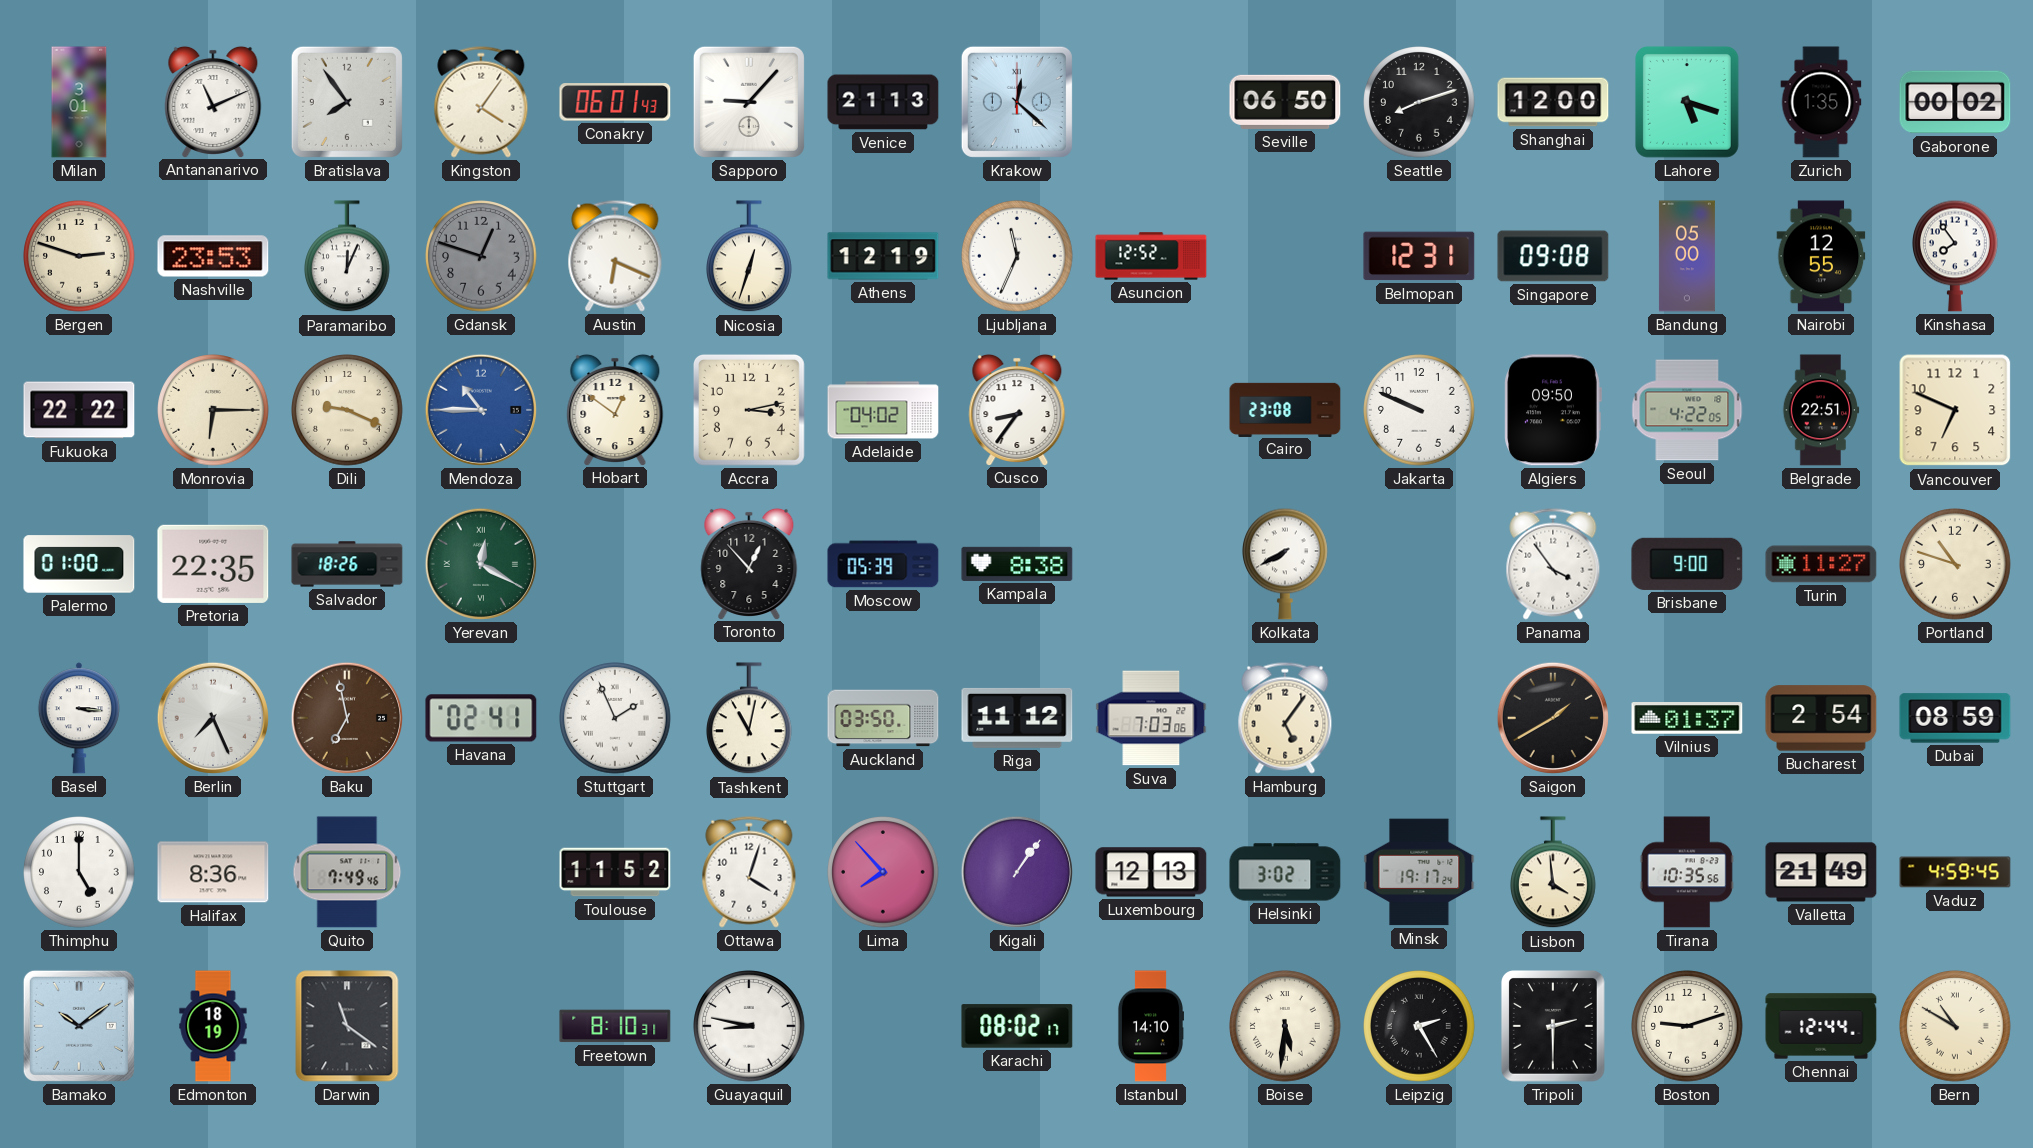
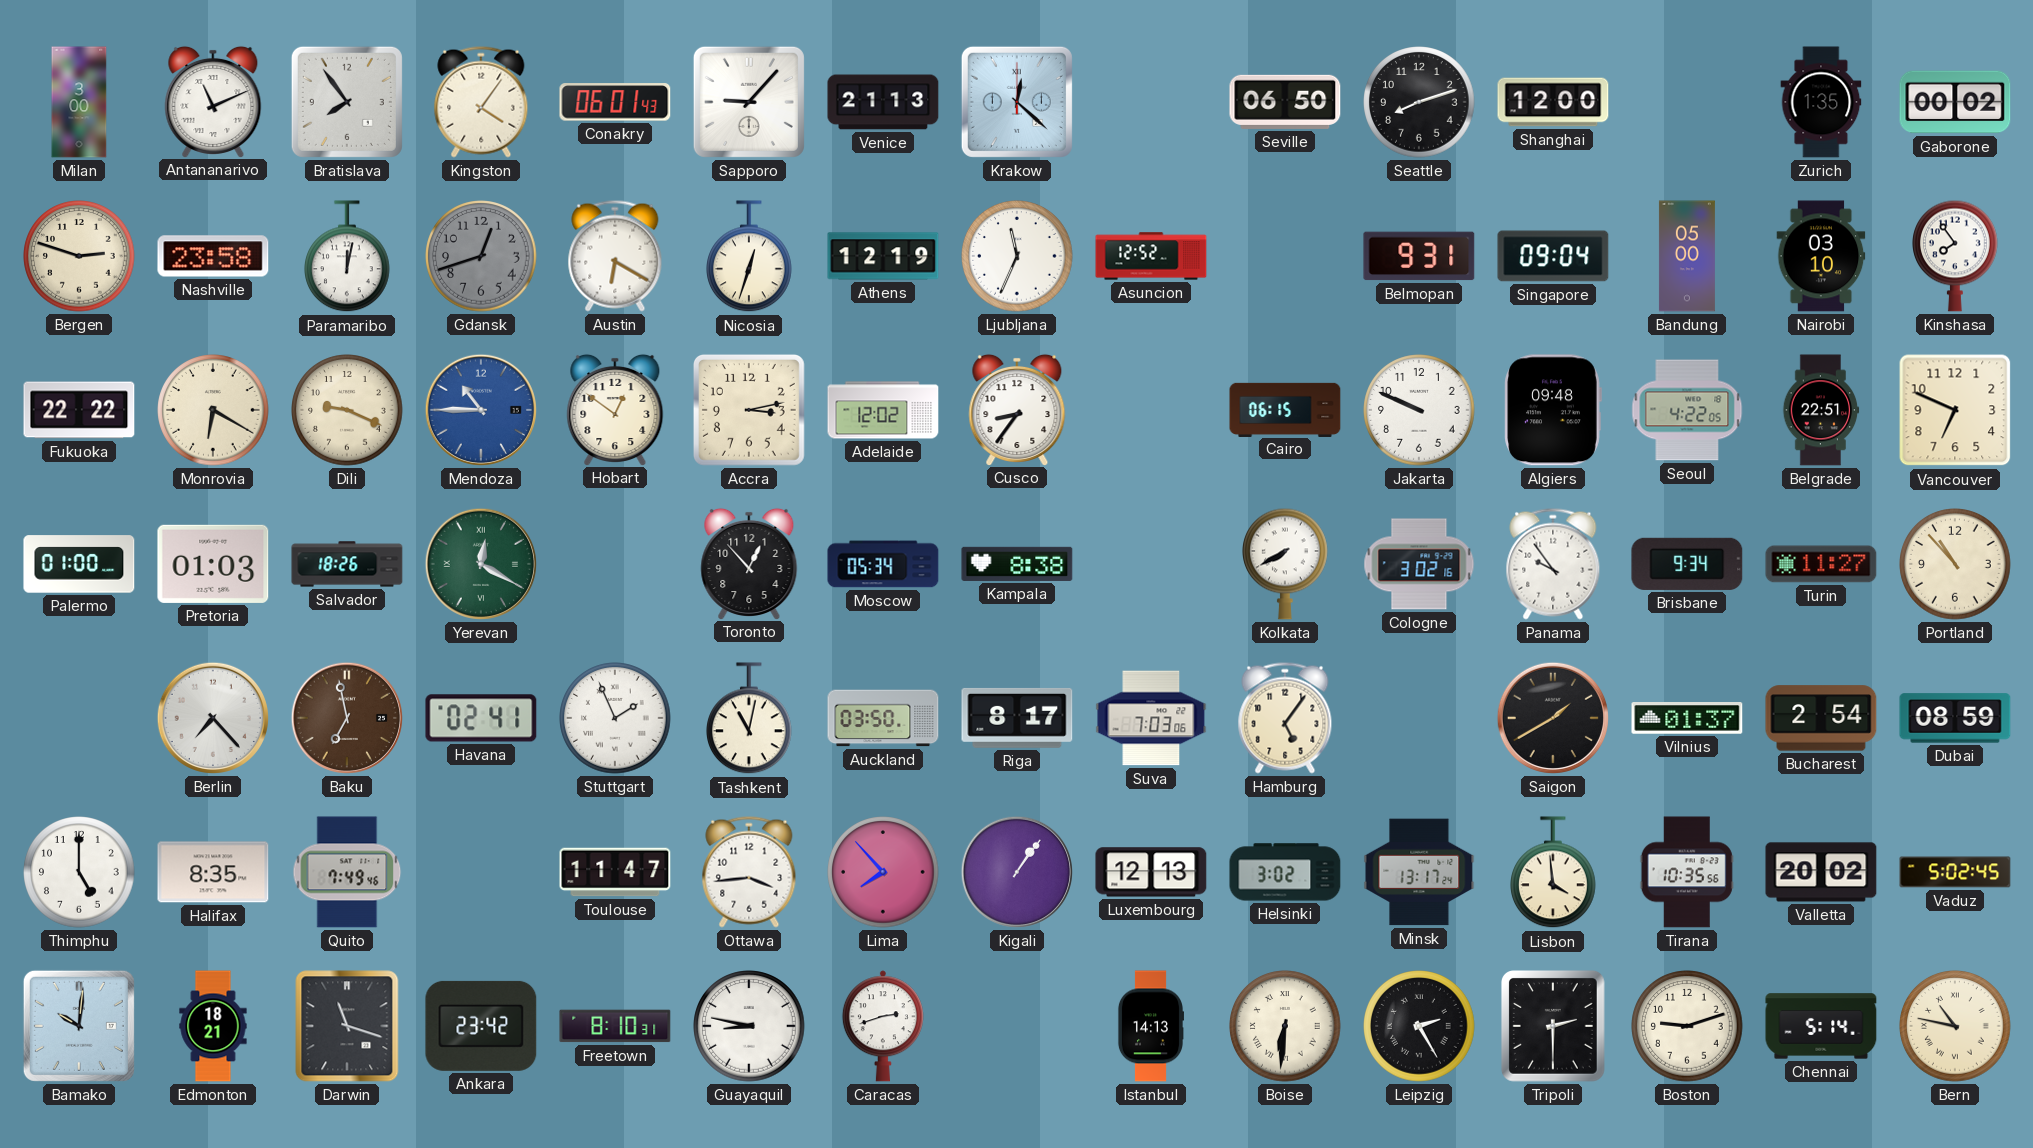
Milan: 3:01 -> 3:00 (79, 102)
Lahore: 5:18 -> none (1687, 103)
Nashville: 23:53 -> 23:58 (213, 256)
Paramaribo: 12:04 -> 12:02 (348, 257)
Gdansk: 12:48 -> 12:42 (481, 256)
Austin: 6:19 -> 6:20 (615, 256)
Belmopan: 12:31 -> 9:31 (1419, 256)
Singapore: 09:08 -> 09:04 (1553, 256)
Nairobi: 12:55 -> 03:10 (1821, 256)
Monrovia: 6:15 -> 6:20 (213, 410)
Adelaide: 04:02 -> 12:02 (883, 410)
Cairo: 23:08 -> 06:15 (1285, 409)
Algiers: 09:50 -> 09:48 (1553, 410)
Pretoria: 22:35 -> 01:03 (213, 564)
Moscow: 05:39 -> 05:34 (883, 564)
Cologne: none -> 3:02 (1419, 564)
Panama: 3:54 -> 9:54 (1553, 564)
Brisbane: 9:00 -> 9:34 (1687, 564)
Portland: 10:48 -> 10:53 (1955, 564)
Basel: 3:16 -> none (79, 718)
Berlin: 7:26 -> 7:23 (213, 718)
Riga: 11:12 -> 8:17 (1017, 718)
Halifax: 8:36 -> 8:35 (213, 872)
Toulouse: 11:52 -> 11:47 (615, 872)
Ottawa: 4:03 -> 3:44 (749, 872)
Minsk: 19:17 -> 13:17 (1419, 872)
Valletta: 21:49 -> 20:02 (1821, 872)
Vaduz: 4:59 -> 5:02 (1955, 872)
Bamako: 10:09 -> 10:01 (79, 1026)
Edmonton: 18:19 -> 18:21 (213, 1026)
Darwin: 11:21 -> 11:18 (347, 1026)
Ankara: none -> 23:42 (481, 1026)
Caracas: none -> 2:42 (883, 1026)
Karachi: 08:02 -> none (1017, 1026)
Istanbul: 14:10 -> 14:13 (1150, 1026)
Boise: 5:31 -> 6:31 (1285, 1026)
Chennai: 12:44 -> 5:14 (1821, 1026)
Bern: 10:50 -> 10:47 (1955, 1026)
